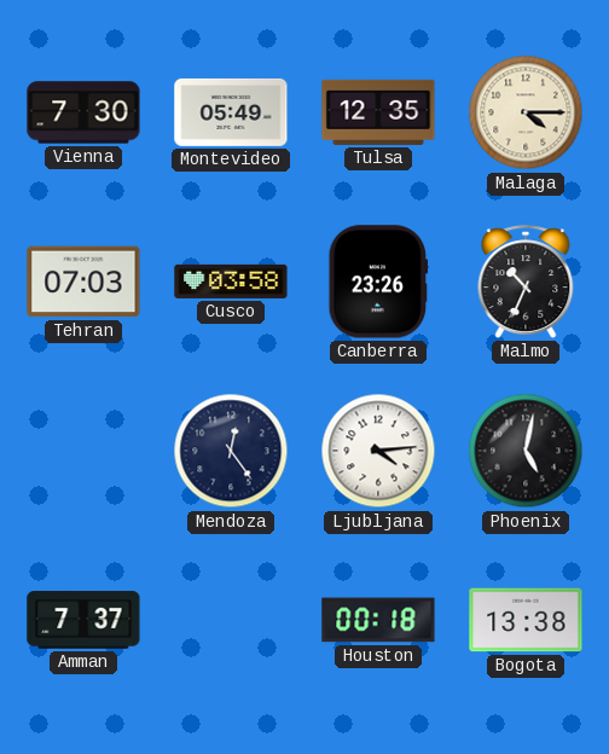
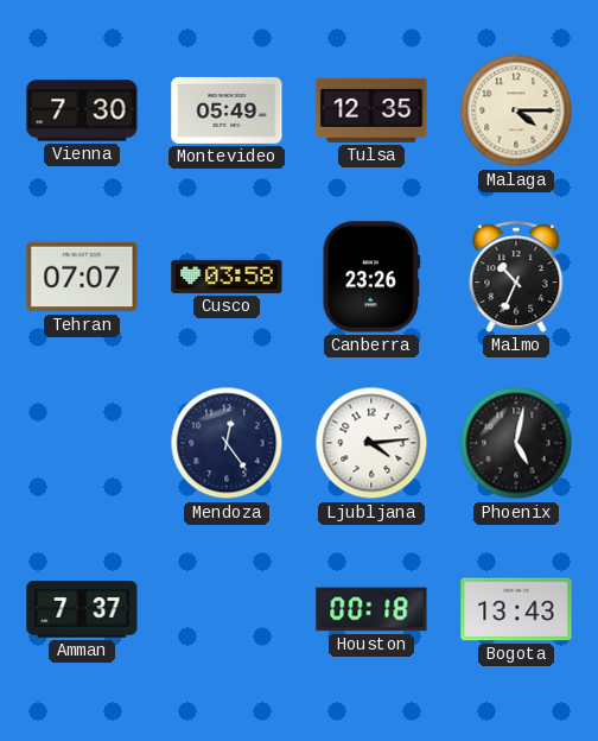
Tehran: 07:03 -> 07:07 (82, 277)
Bogota: 13:38 -> 13:43 (516, 609)
